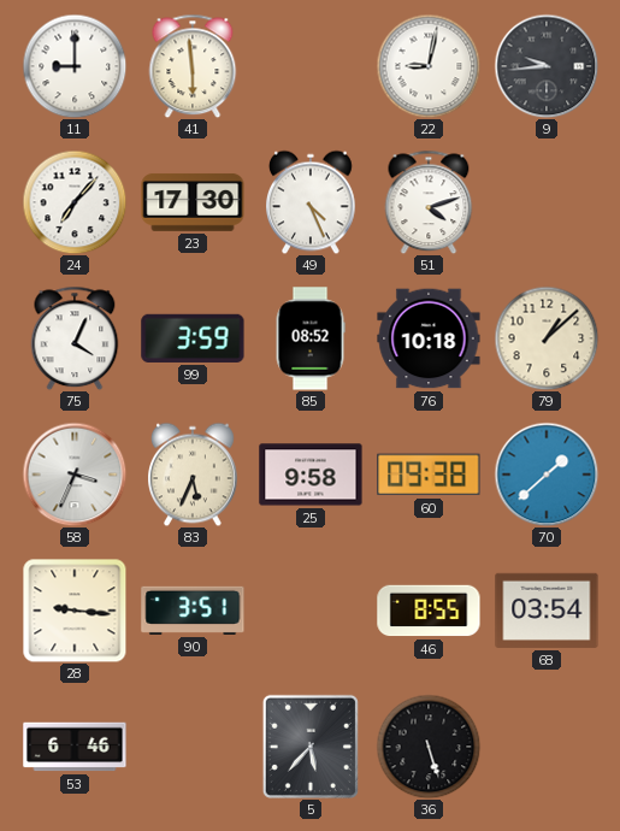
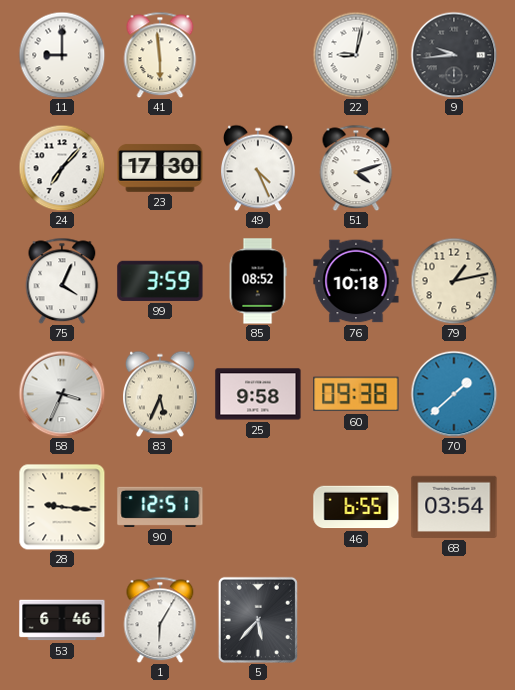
79: 1:08 -> 1:13 (454, 281)
90: 3:51 -> 12:51 (160, 507)
46: 8:55 -> 6:55 (356, 507)
1: none -> 6:05 (160, 620)
36: 5:27 -> none (429, 747)
